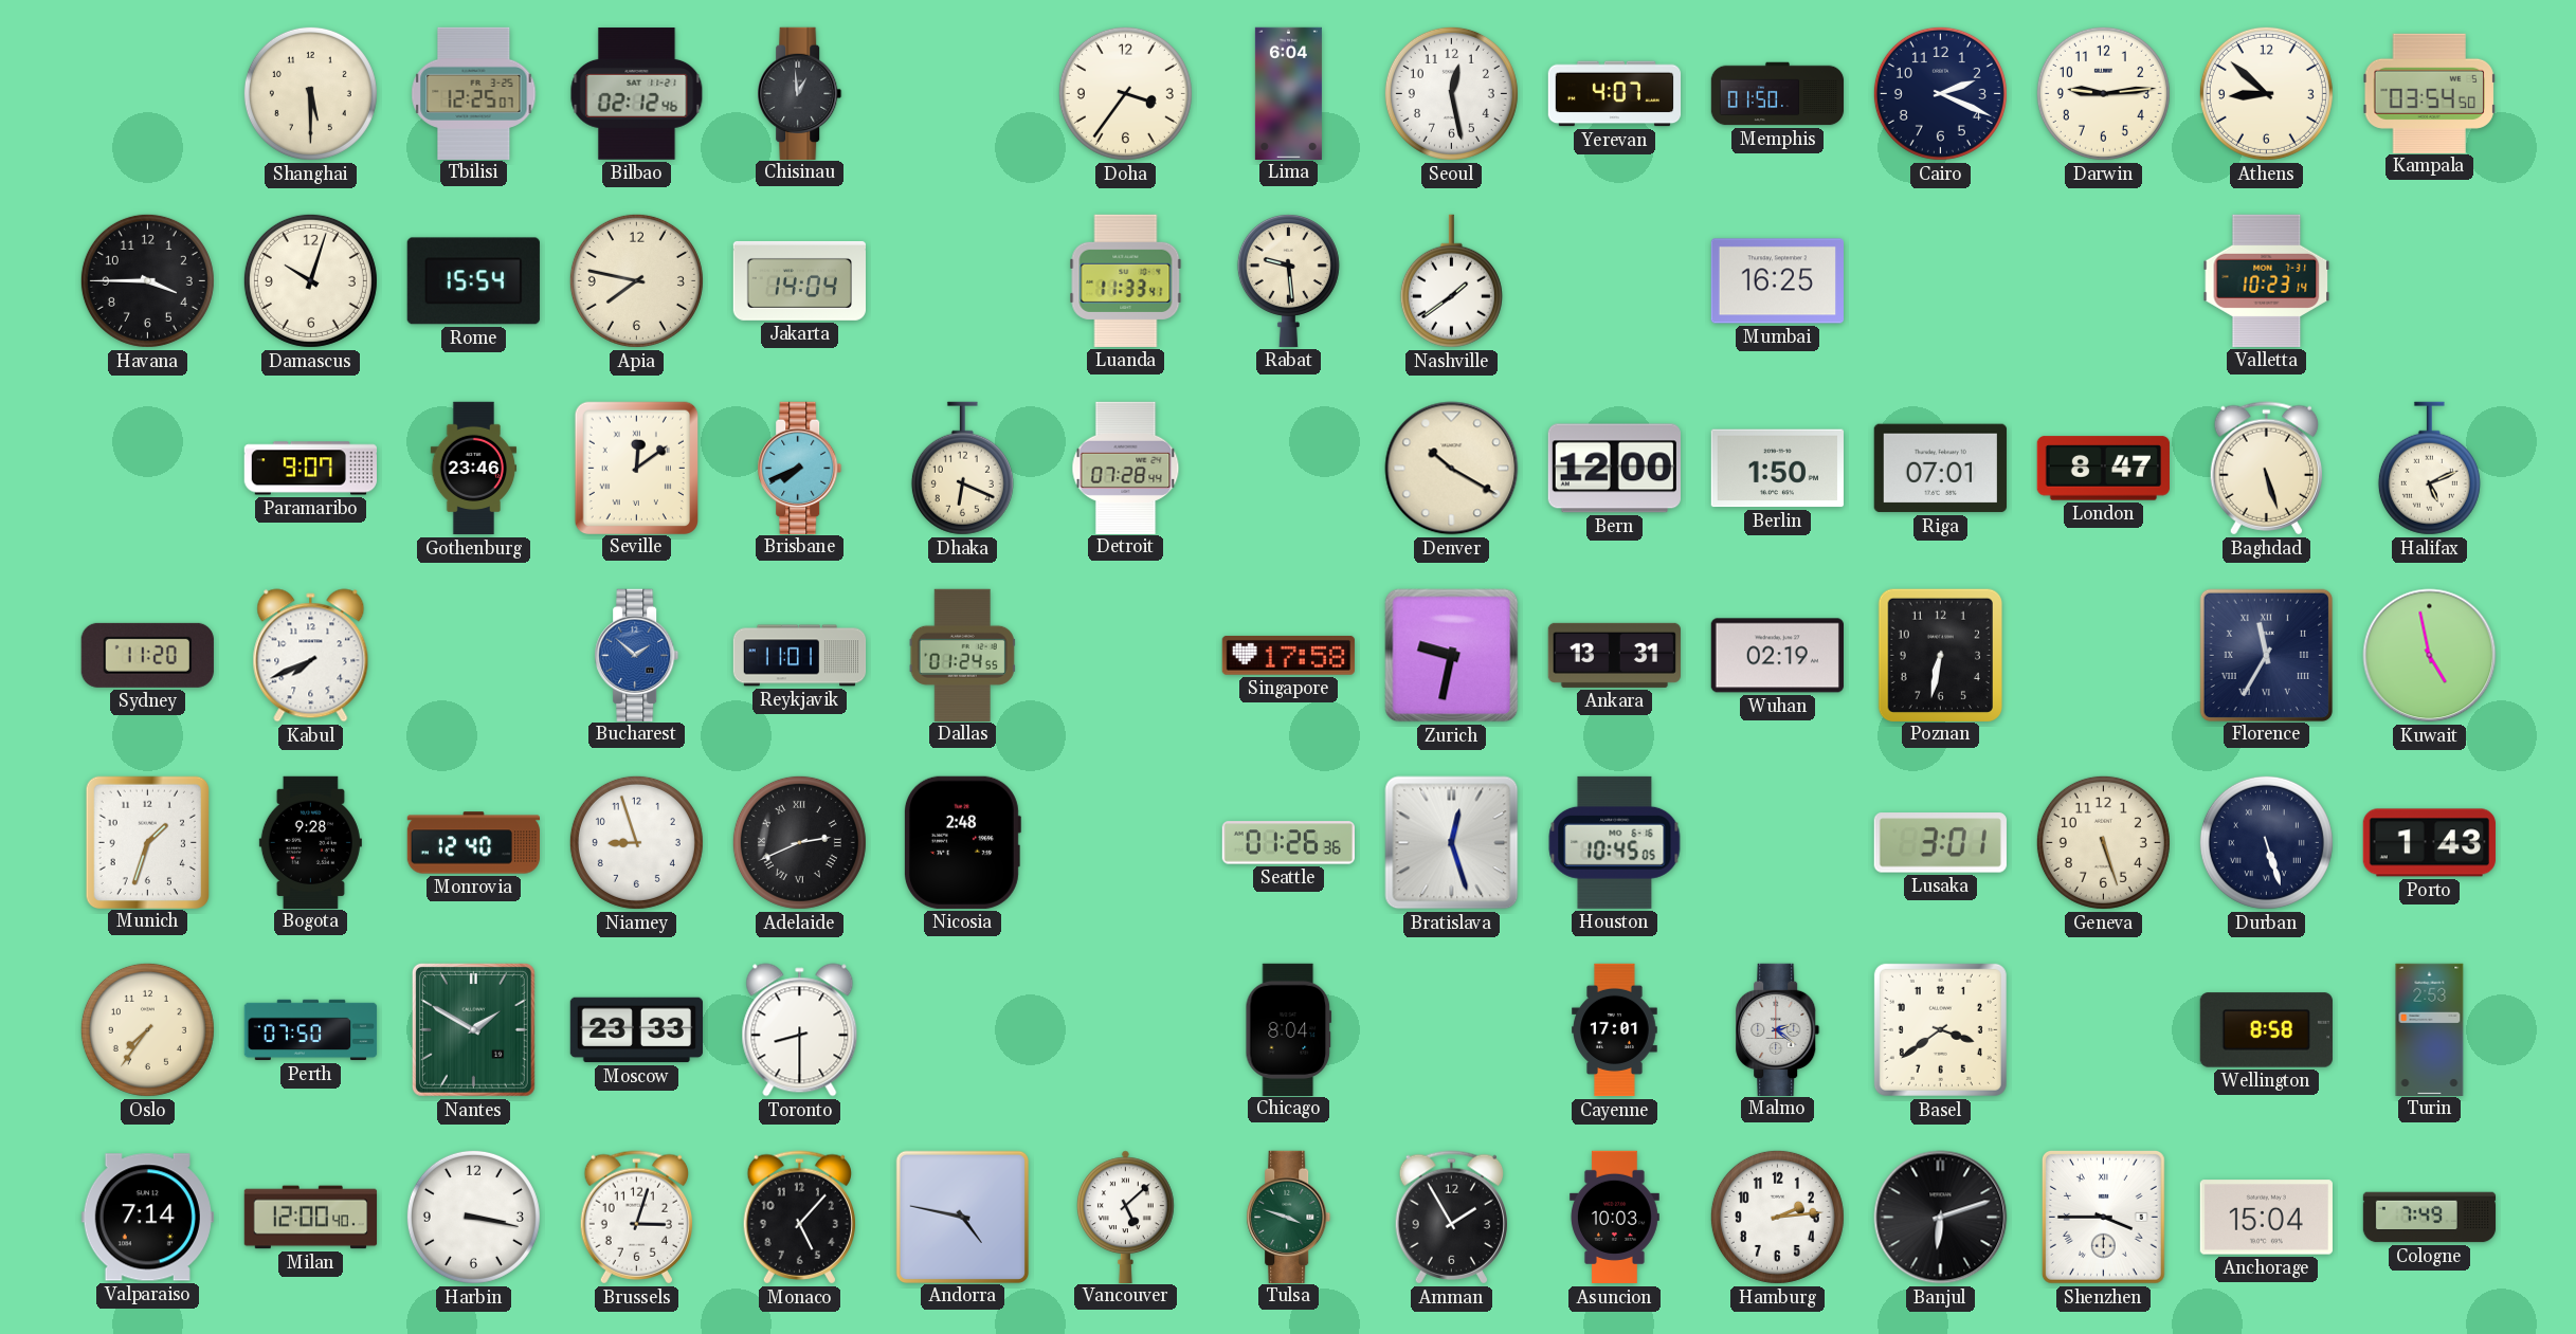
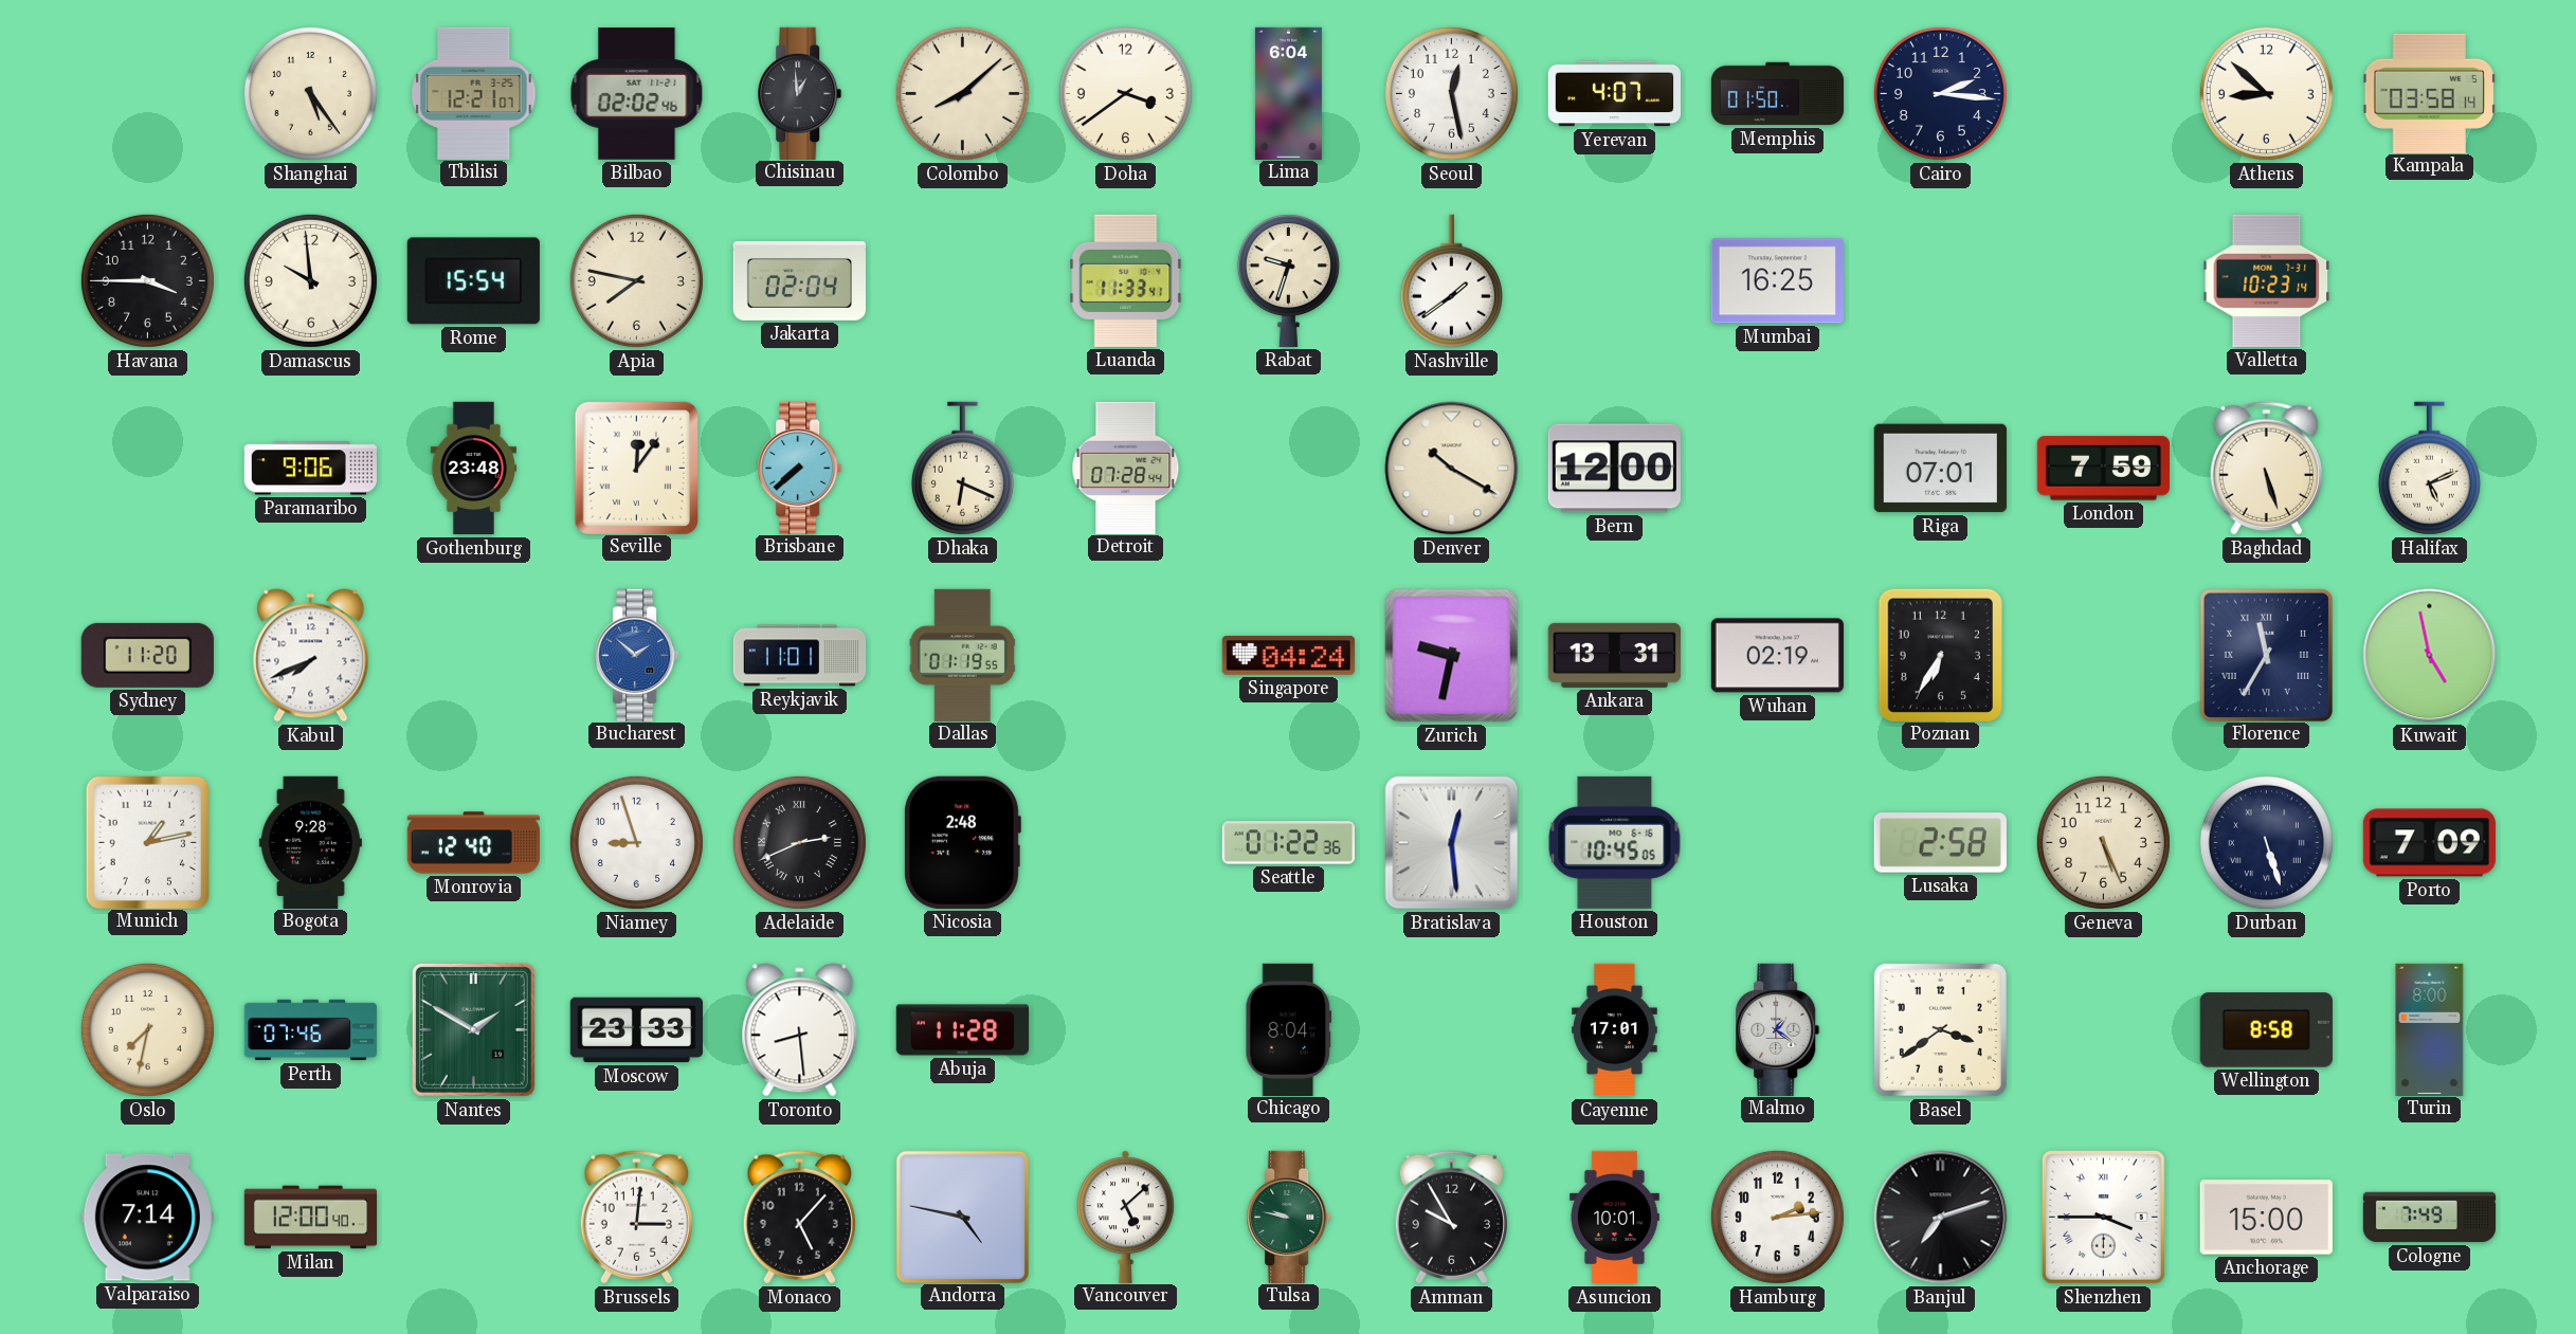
Shanghai: 5:30 -> 5:24 (310, 93)
Tbilisi: 12:25 -> 12:21 (474, 93)
Bilbao: 02:12 -> 02:02 (637, 94)
Colombo: none -> 8:08 (962, 93)
Doha: 3:36 -> 3:39 (1125, 93)
Cairo: 2:19 -> 2:16 (1940, 93)
Darwin: 9:14 -> none (2103, 93)
Kampala: 03:54 -> 03:58 (2429, 93)
Damascus: 10:03 -> 9:59 (310, 280)
Jakarta: 14:04 -> 02:04 (799, 280)
Rabat: 9:29 -> 9:33 (1288, 280)
Paramaribo: 9:07 -> 9:06 (310, 469)
Gothenburg: 23:46 -> 23:48 (474, 469)
Seville: 12:09 -> 12:06 (636, 468)
Brisbane: 7:41 -> 7:38 (800, 468)
Berlin: 1:50 -> none (1777, 469)
London: 8:47 -> 7:59 (2103, 469)
Dallas: 01:24 -> 01:19 (962, 655)
Singapore: 17:58 -> 04:24 (1288, 655)
Poznan: 6:32 -> 6:35 (1940, 655)
Munich: 1:33 -> 1:13 (147, 842)
Seattle: 01:26 -> 01:22 (1288, 843)
Bratislava: 12:27 -> 12:29 (1452, 843)
Lusaka: 3:01 -> 2:58 (1940, 843)
Geneva: 5:27 -> 5:26 (2103, 842)
Porto: 1:43 -> 7:09 (2429, 843)
Oslo: 7:36 -> 7:32 (147, 1029)
Perth: 07:50 -> 07:46 (311, 1030)
Toronto: 8:30 -> 8:29 (800, 1030)
Abuja: none -> 11:28 (963, 1030)
Malmo: 2:21 -> 1:21 (1778, 1029)
Turin: 2:53 -> 8:00 (2430, 1029)
Harbin: 3:17 -> none (473, 1217)
Brussels: 3:03 -> 3:01 (636, 1218)
Tulsa: 3:48 -> 9:47 (1289, 1217)
Amman: 1:55 -> 9:55 (1451, 1218)
Asuncion: 10:03 -> 10:01 (1614, 1218)
Banjul: 6:12 -> 7:12 (1941, 1218)
Anchorage: 15:04 -> 15:00 (2266, 1218)
